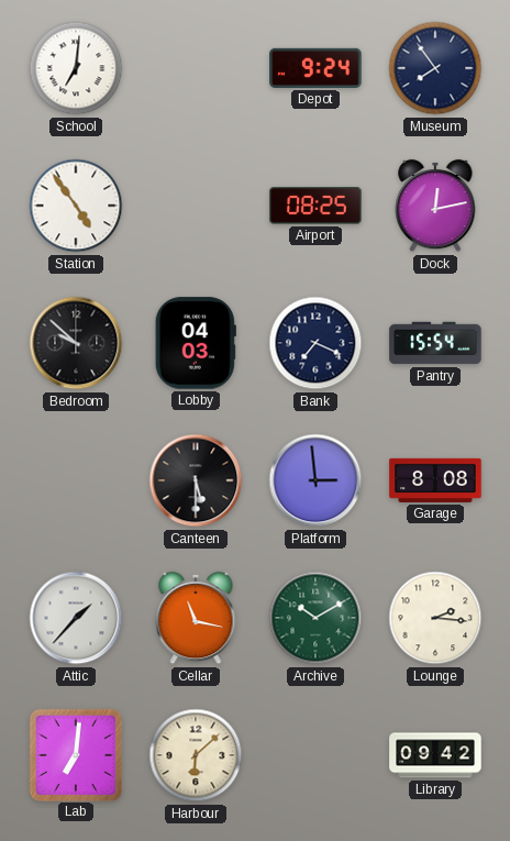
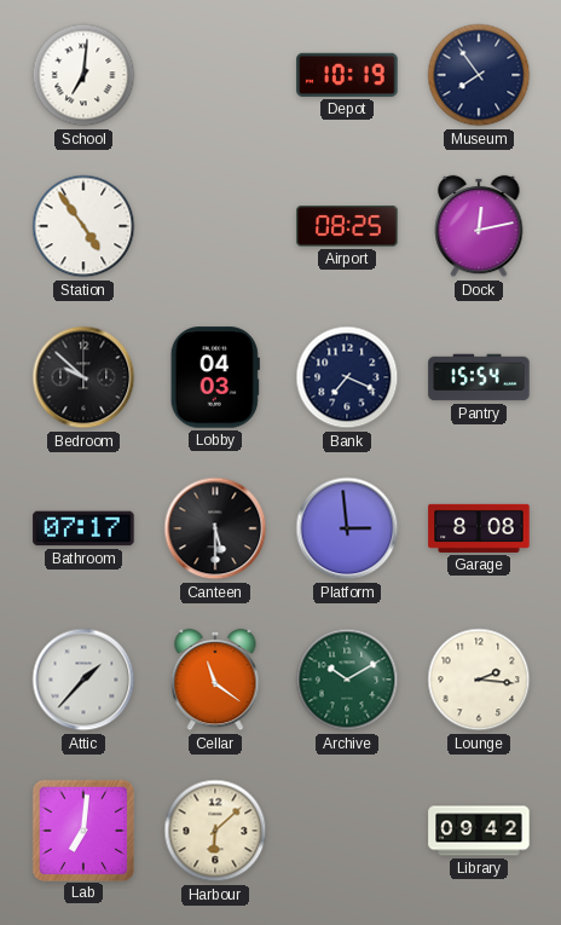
Depot: 9:24 -> 10:19 (347, 75)
Bathroom: none -> 07:17 (83, 528)
Cellar: 11:17 -> 11:21 (215, 680)
